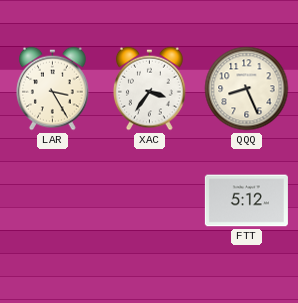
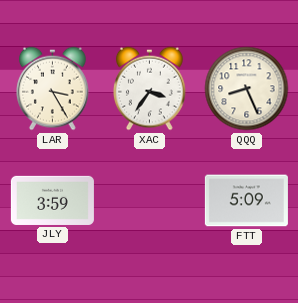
JLY: none -> 3:59 (52, 200)
FTT: 5:12 -> 5:09 (246, 201)
